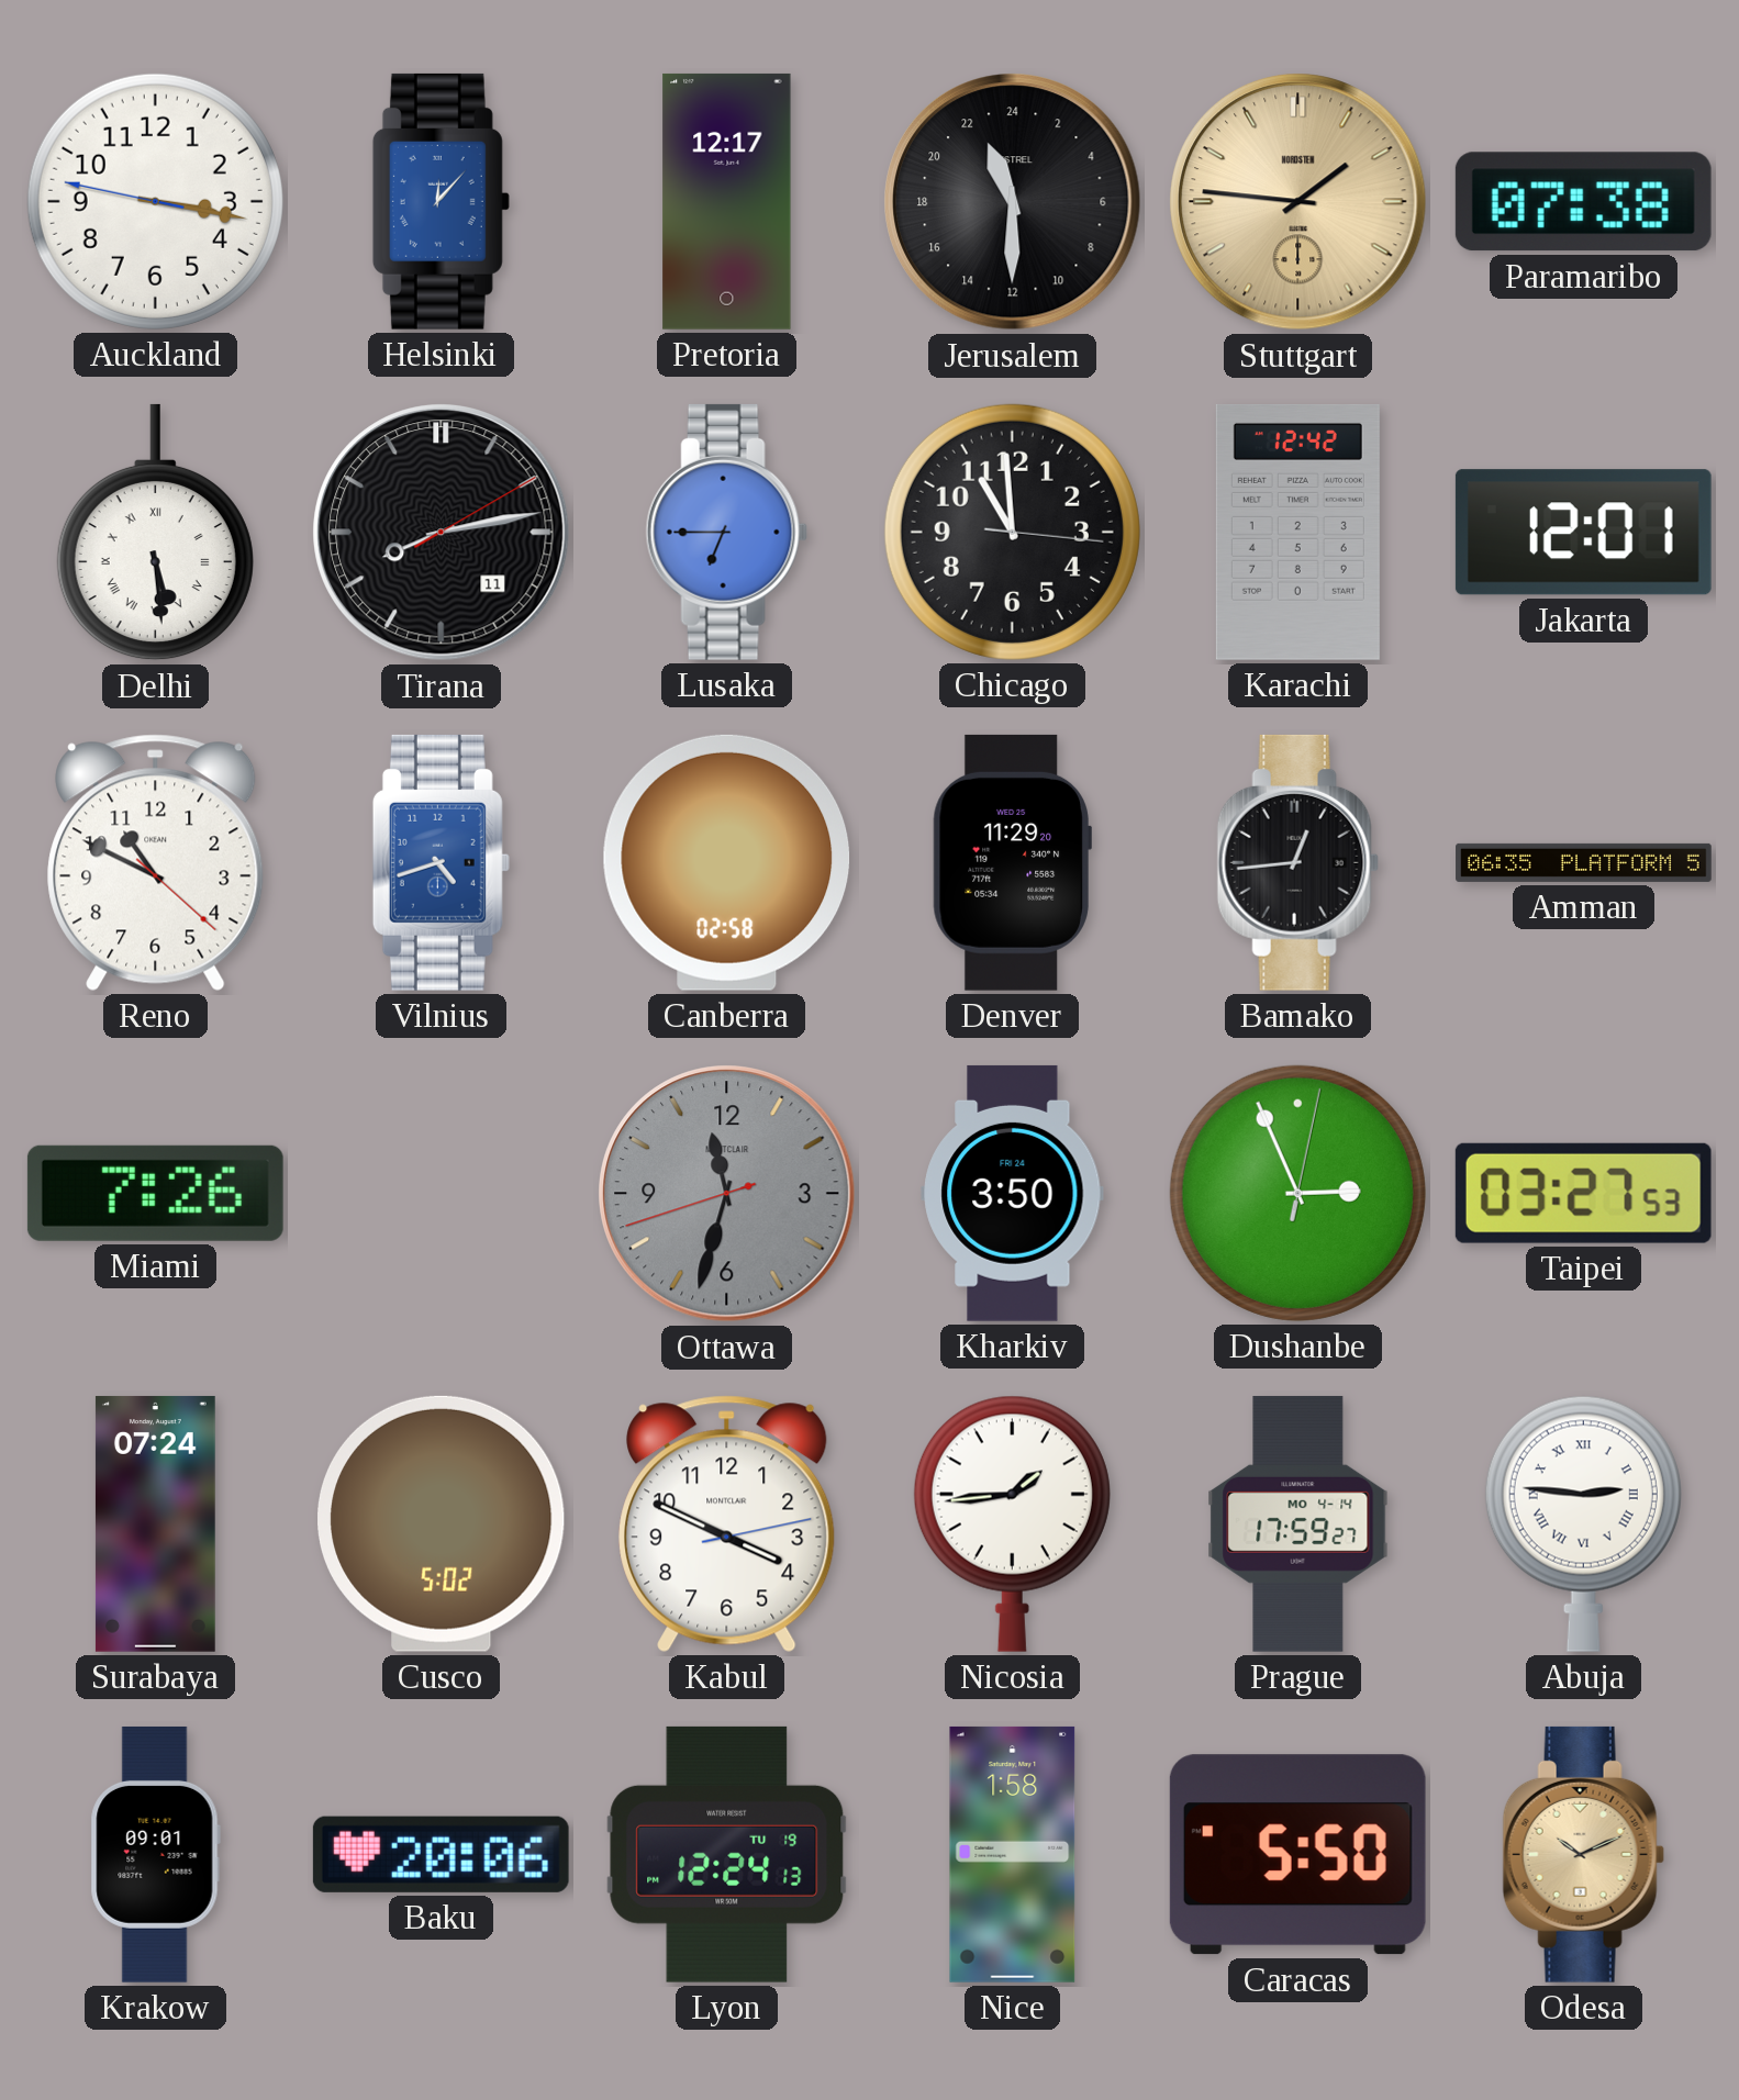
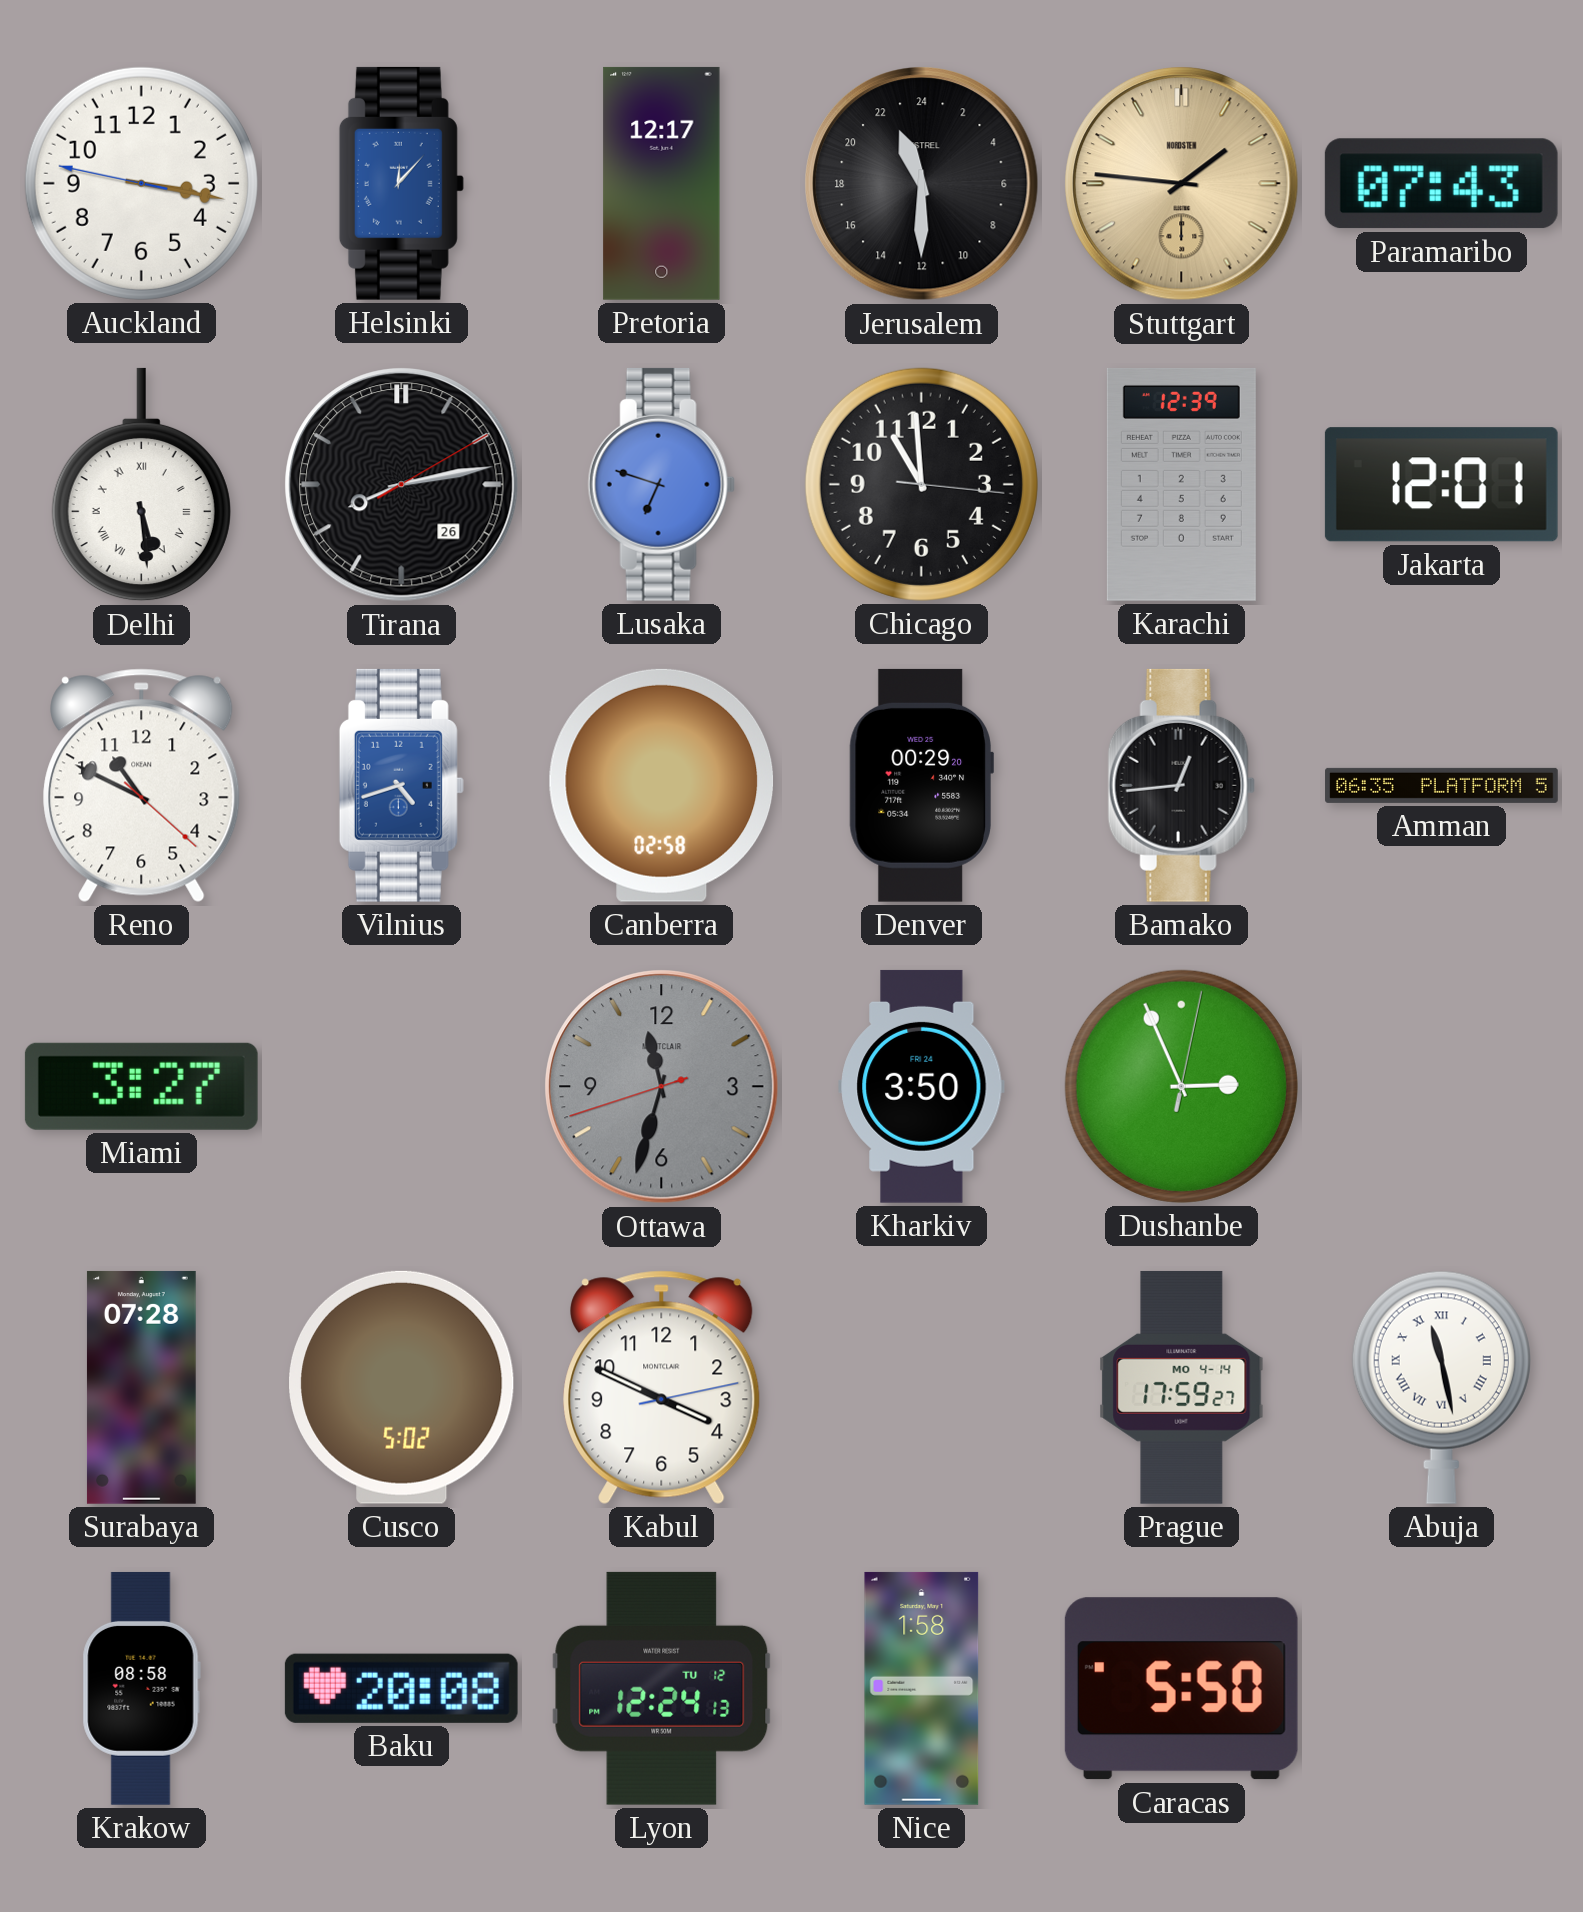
Paramaribo: 07:38 -> 07:43 (1441, 184)
Tirana date: 11 -> 26 (402, 485)
Lusaka: 6:45 -> 6:48 (661, 484)
Karachi: 12:42 -> 12:39 (1181, 484)
Denver: 11:29 -> 00:29 (921, 785)
Miami: 7:26 -> 3:27 (141, 1086)
Taipei: 03:27 -> none (1583, 1193)
Surabaya: 07:24 -> 07:28 (141, 1387)
Nicosia: 1:44 -> none (1012, 1523)
Abuja: 2:46 -> 11:28 (1441, 1387)
Krakow: 09:01 -> 08:58 (141, 1688)
Baku: 20:06 -> 20:08 (401, 1688)
Lyon date: TU 19 -> TU 12 (662, 1688)
Odesa: 10:11 -> none (1583, 1854)
